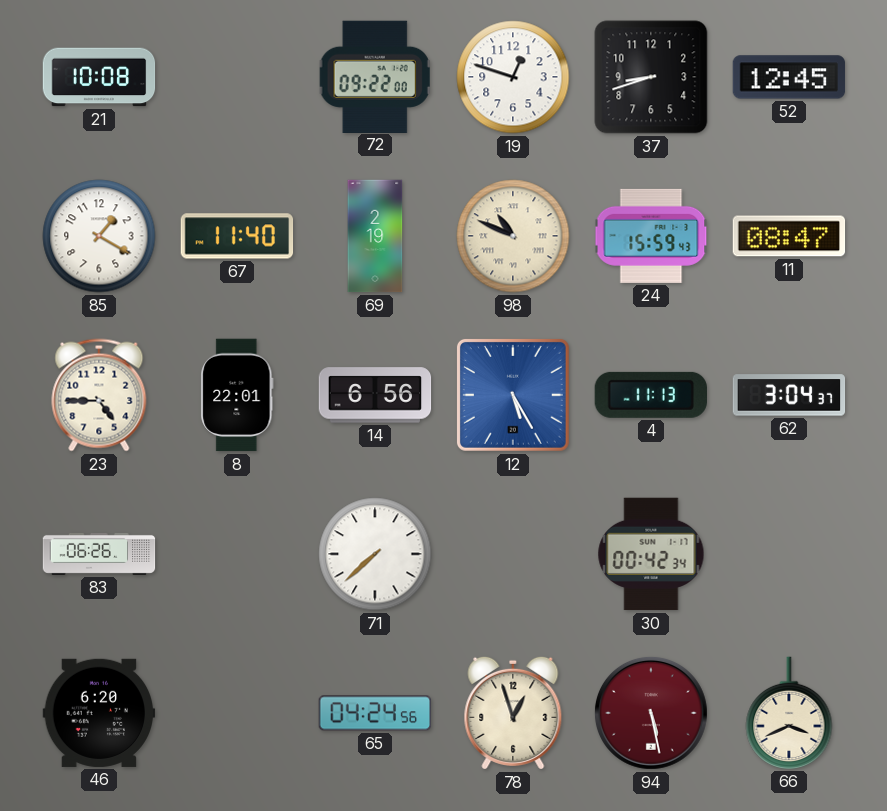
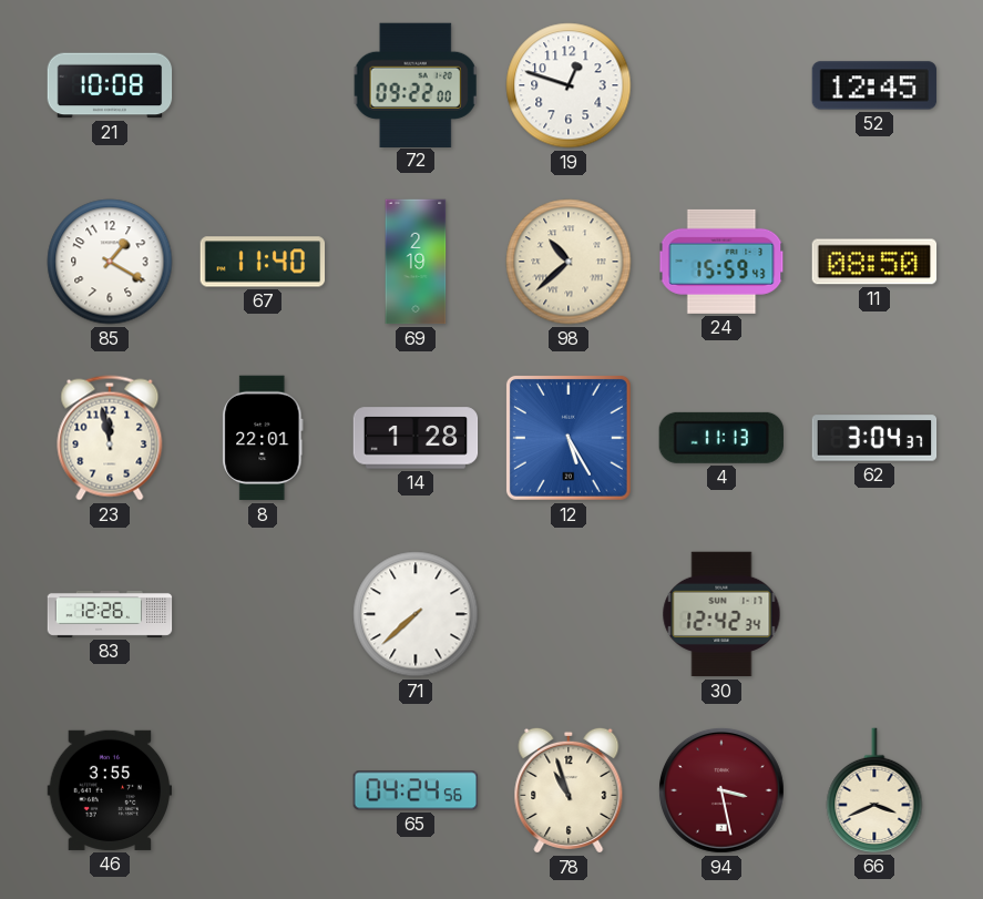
37: 8:42 -> none (651, 77)
98: 10:49 -> 10:38 (569, 262)
11: 08:47 -> 08:50 (874, 262)
23: 4:45 -> 11:58 (110, 438)
14: 6:56 -> 1:28 (416, 438)
83: 06:26 -> 12:26 (110, 614)
30: 00:42 -> 12:42 (721, 614)
46: 6:20 -> 3:55 (110, 790)
78: 12:57 -> 10:57 (569, 790)
94: 5:28 -> 3:28 (721, 790)
